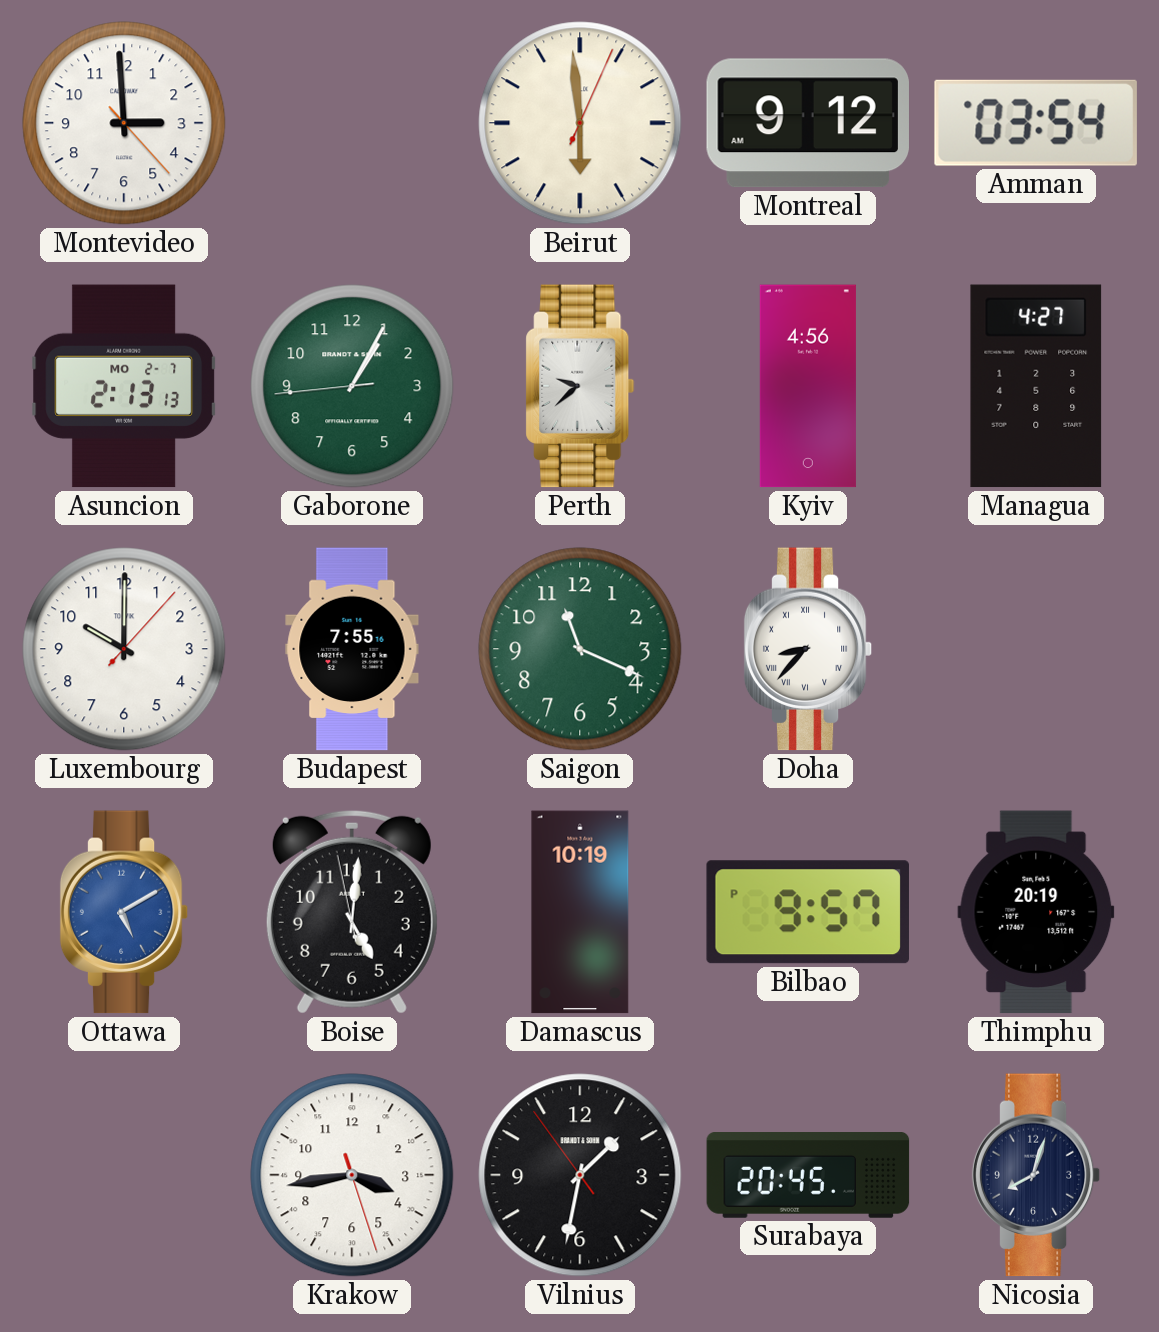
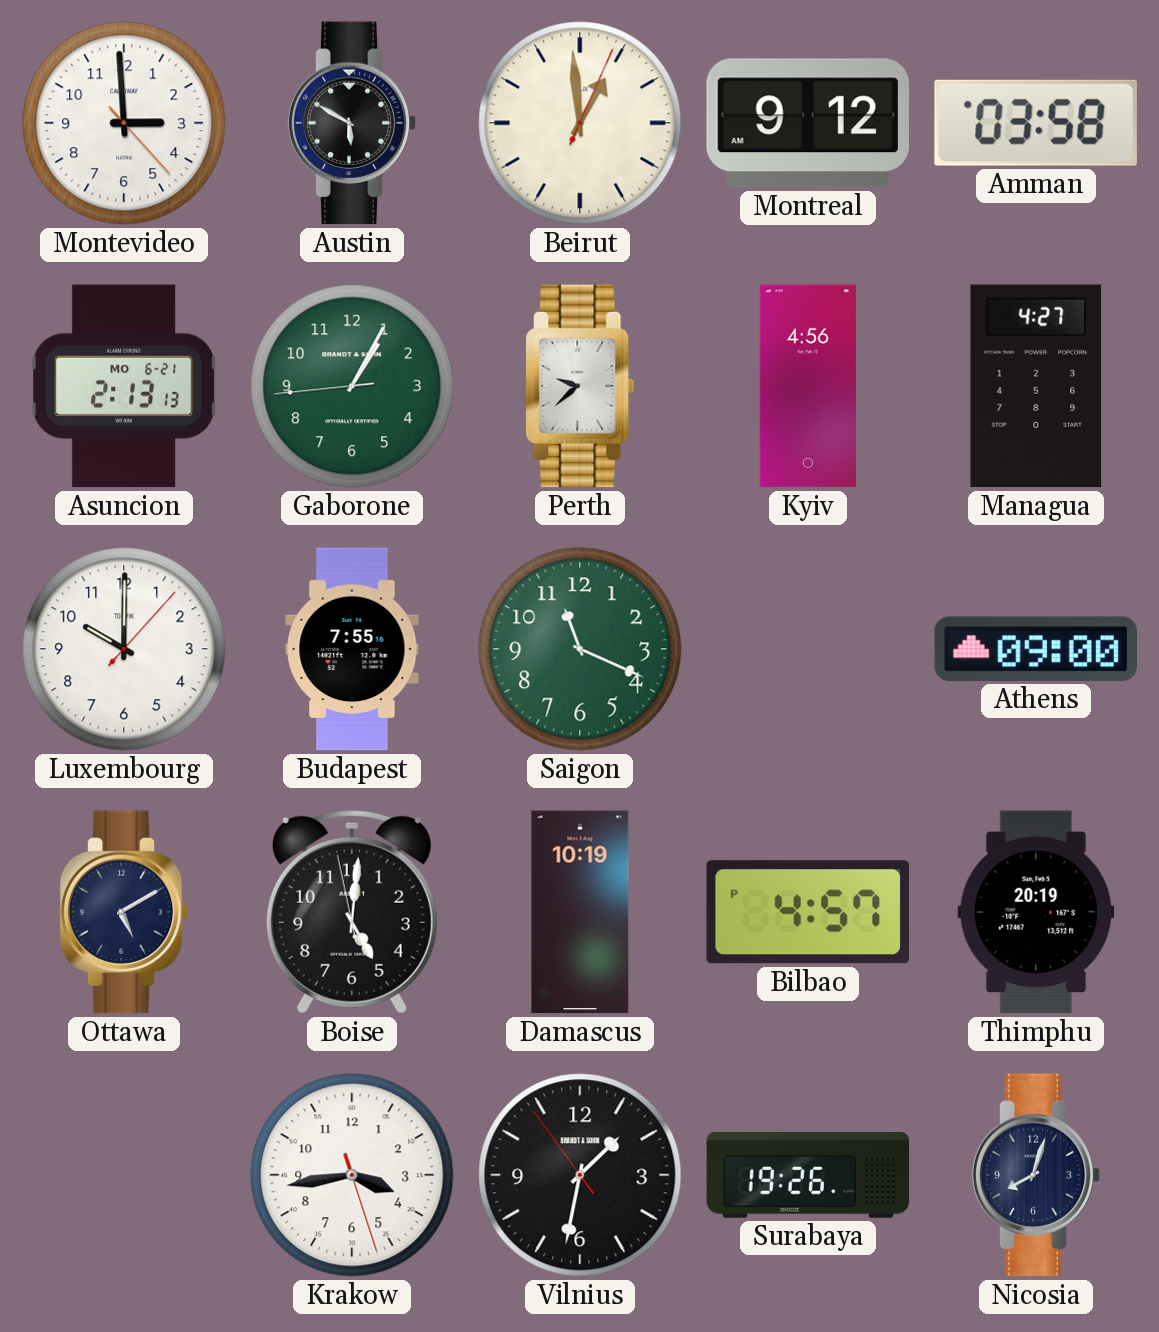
Austin: none -> 5:50 (352, 123)
Beirut: 5:59 -> 12:59 (580, 123)
Amman: 03:54 -> 03:58 (1036, 123)
Asuncion date: MO 2-7 -> MO 6-21 (125, 386)
Doha: 8:37 -> none (808, 649)
Athens: none -> 09:00 (1035, 649)
Ottawa dial: blue -> navy (124, 912)
Bilbao: 9:57 -> 4:57 (808, 912)
Surabaya: 20:45 -> 19:26 (808, 1176)
